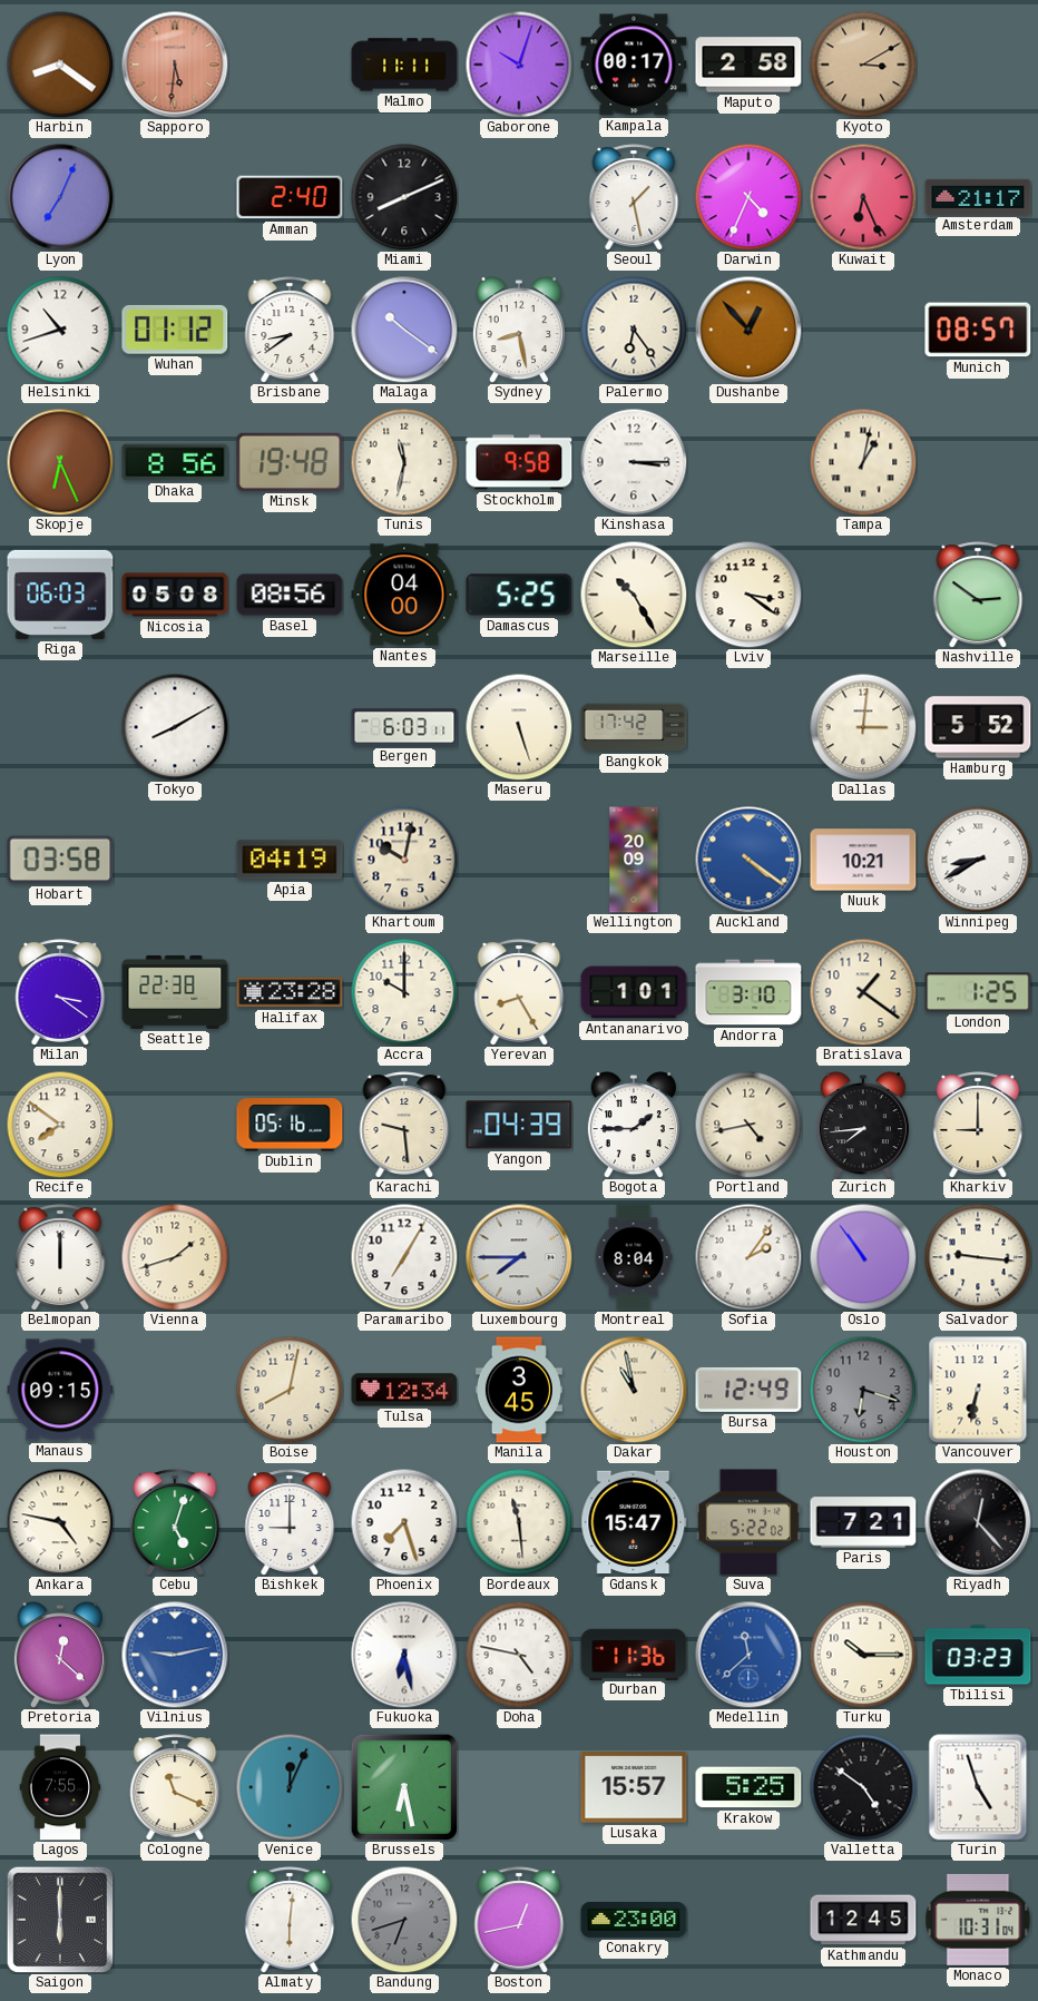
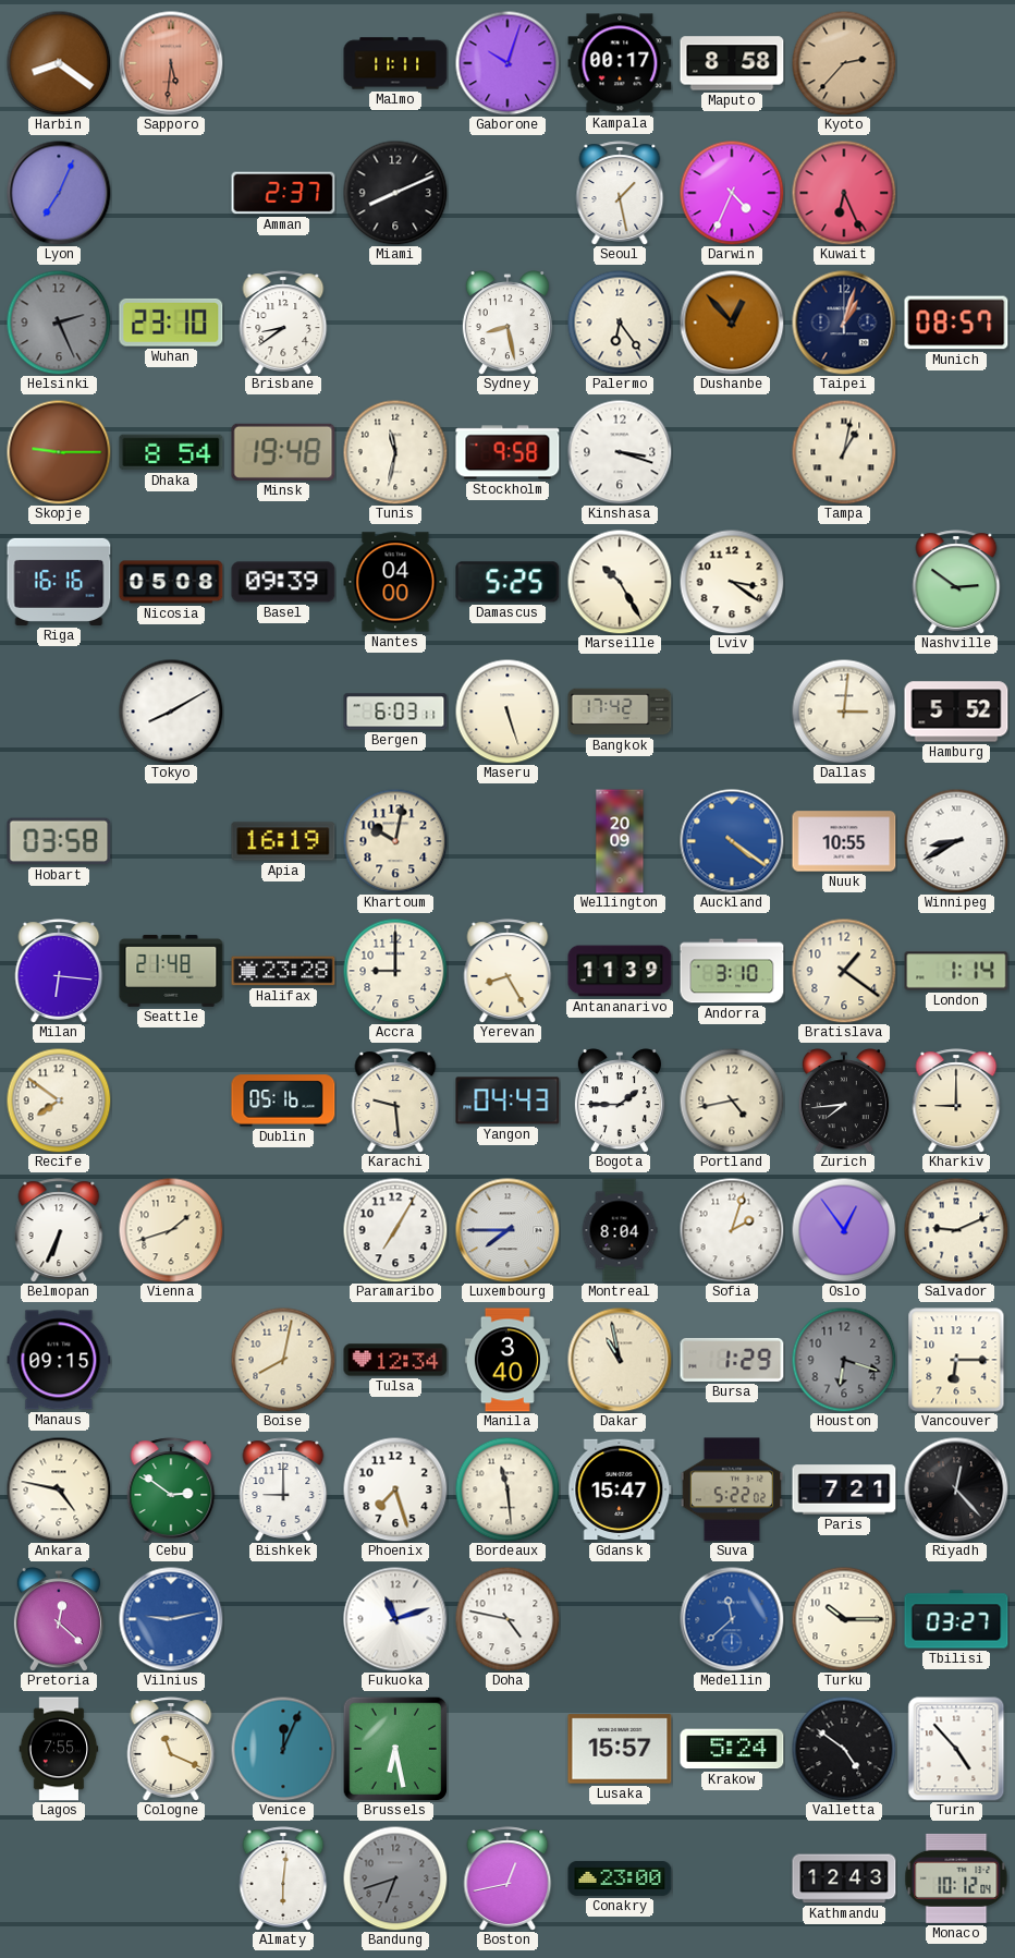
Maputo: 2:58 -> 8:58 (732, 63)
Kyoto: 3:10 -> 2:37 (844, 63)
Amman: 2:40 -> 2:37 (283, 193)
Amsterdam: 21:17 -> none (978, 197)
Helsinki: 10:42 -> 2:26 (59, 323)
Helsinki dial: white -> grey (59, 323)
Wuhan: 01:12 -> 23:10 (171, 323)
Malaga: 10:21 -> none (404, 330)
Taipei: none -> 1:03 (844, 323)
Skopje: 6:26 -> 9:15 (59, 452)
Dhaka: 8:56 -> 8:54 (171, 452)
Kinshasa: 3:15 -> 3:18 (620, 452)
Riga: 06:03 -> 16:16 (59, 582)
Basel: 08:56 -> 09:39 (283, 582)
Apia: 04:19 -> 16:19 (283, 841)
Nuuk: 10:21 -> 10:55 (844, 841)
Milan: 3:21 -> 6:16 (59, 971)
Seattle: 22:38 -> 21:48 (171, 971)
Accra: 10:00 -> 9:00 (395, 971)
Antananarivo: 1:01 -> 11:39 (620, 971)
London: 1:25 -> 1:14 (956, 971)
Yangon: 04:39 -> 04:43 (507, 1100)
Belmopan: 12:00 -> 6:34 (59, 1230)
Sofia: 2:06 -> 2:03 (732, 1230)
Oslo: 10:54 -> 12:54 (844, 1230)
Salvador: 9:16 -> 9:11 (956, 1230)
Manila: 3:45 -> 3:40 (507, 1360)
Bursa: 12:49 -> 1:29 (732, 1360)
Vancouver: 6:32 -> 6:15 (956, 1360)
Cebu: 5:03 -> 2:51 (171, 1489)
Fukuoka: 6:28 -> 11:12 (395, 1619)
Durban: 11:36 -> none (634, 1654)
Tbilisi: 03:23 -> 03:27 (956, 1619)
Krakow: 5:25 -> 5:24 (732, 1749)
Turin: 4:57 -> 4:53 (956, 1749)
Saigon: 6:00 -> none (60, 1920)
Kathmandu: 12:45 -> 12:43 (844, 1878)
Monaco: 10:31 -> 10:12 (956, 1878)
